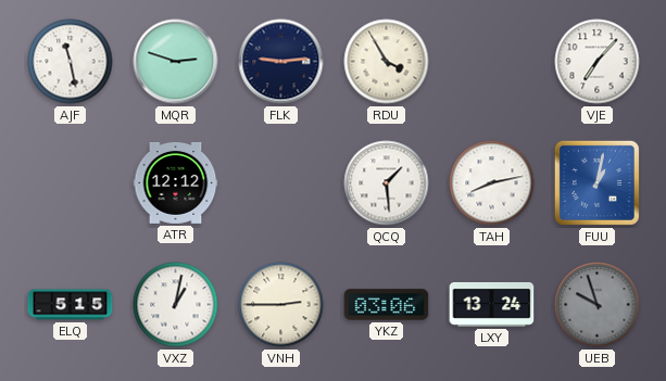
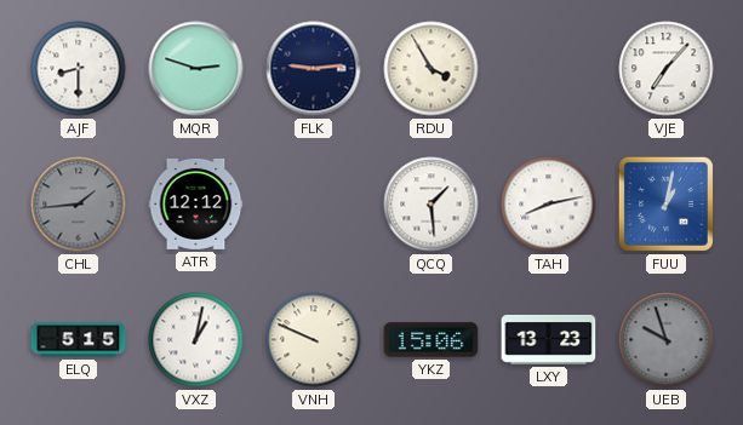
AJF: 11:28 -> 8:30 (79, 69)
CHL: none -> 1:44 (79, 205)
VNH: 2:45 -> 9:49 (314, 340)
YKZ: 03:06 -> 15:06 (431, 340)
LXY: 13:24 -> 13:23 (549, 340)
